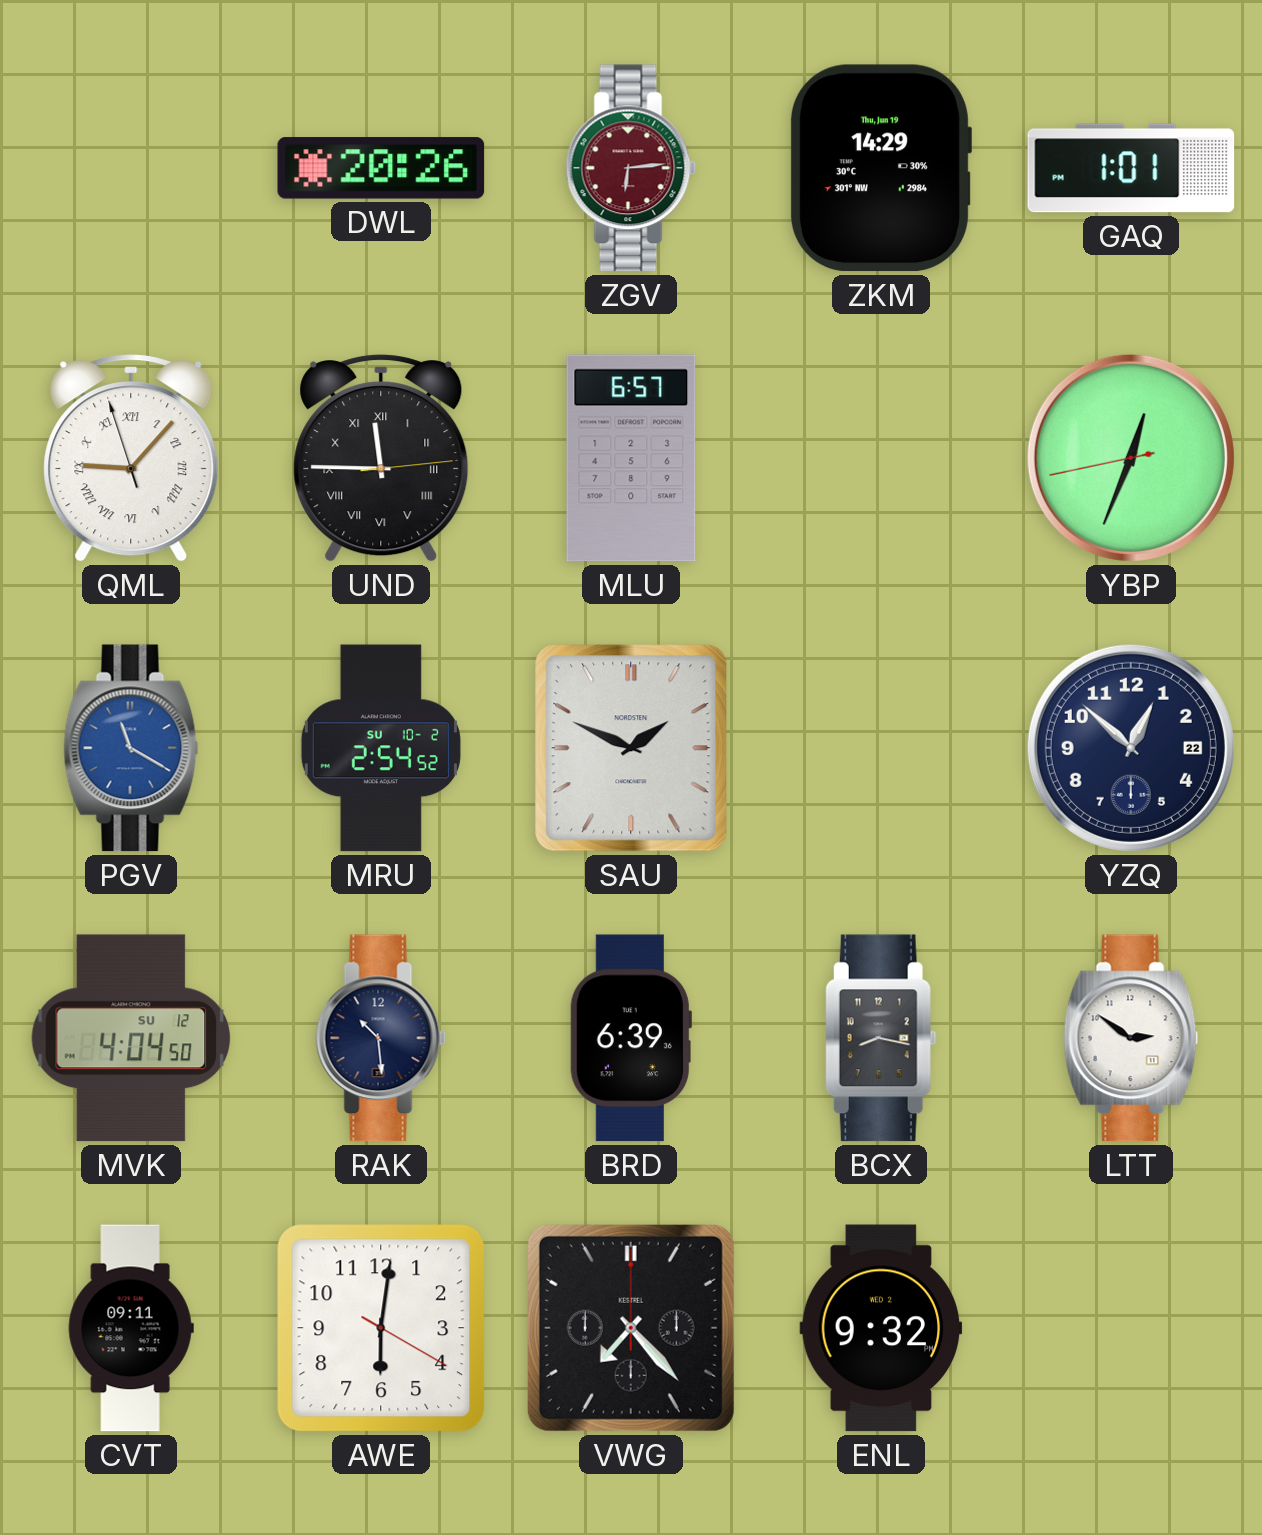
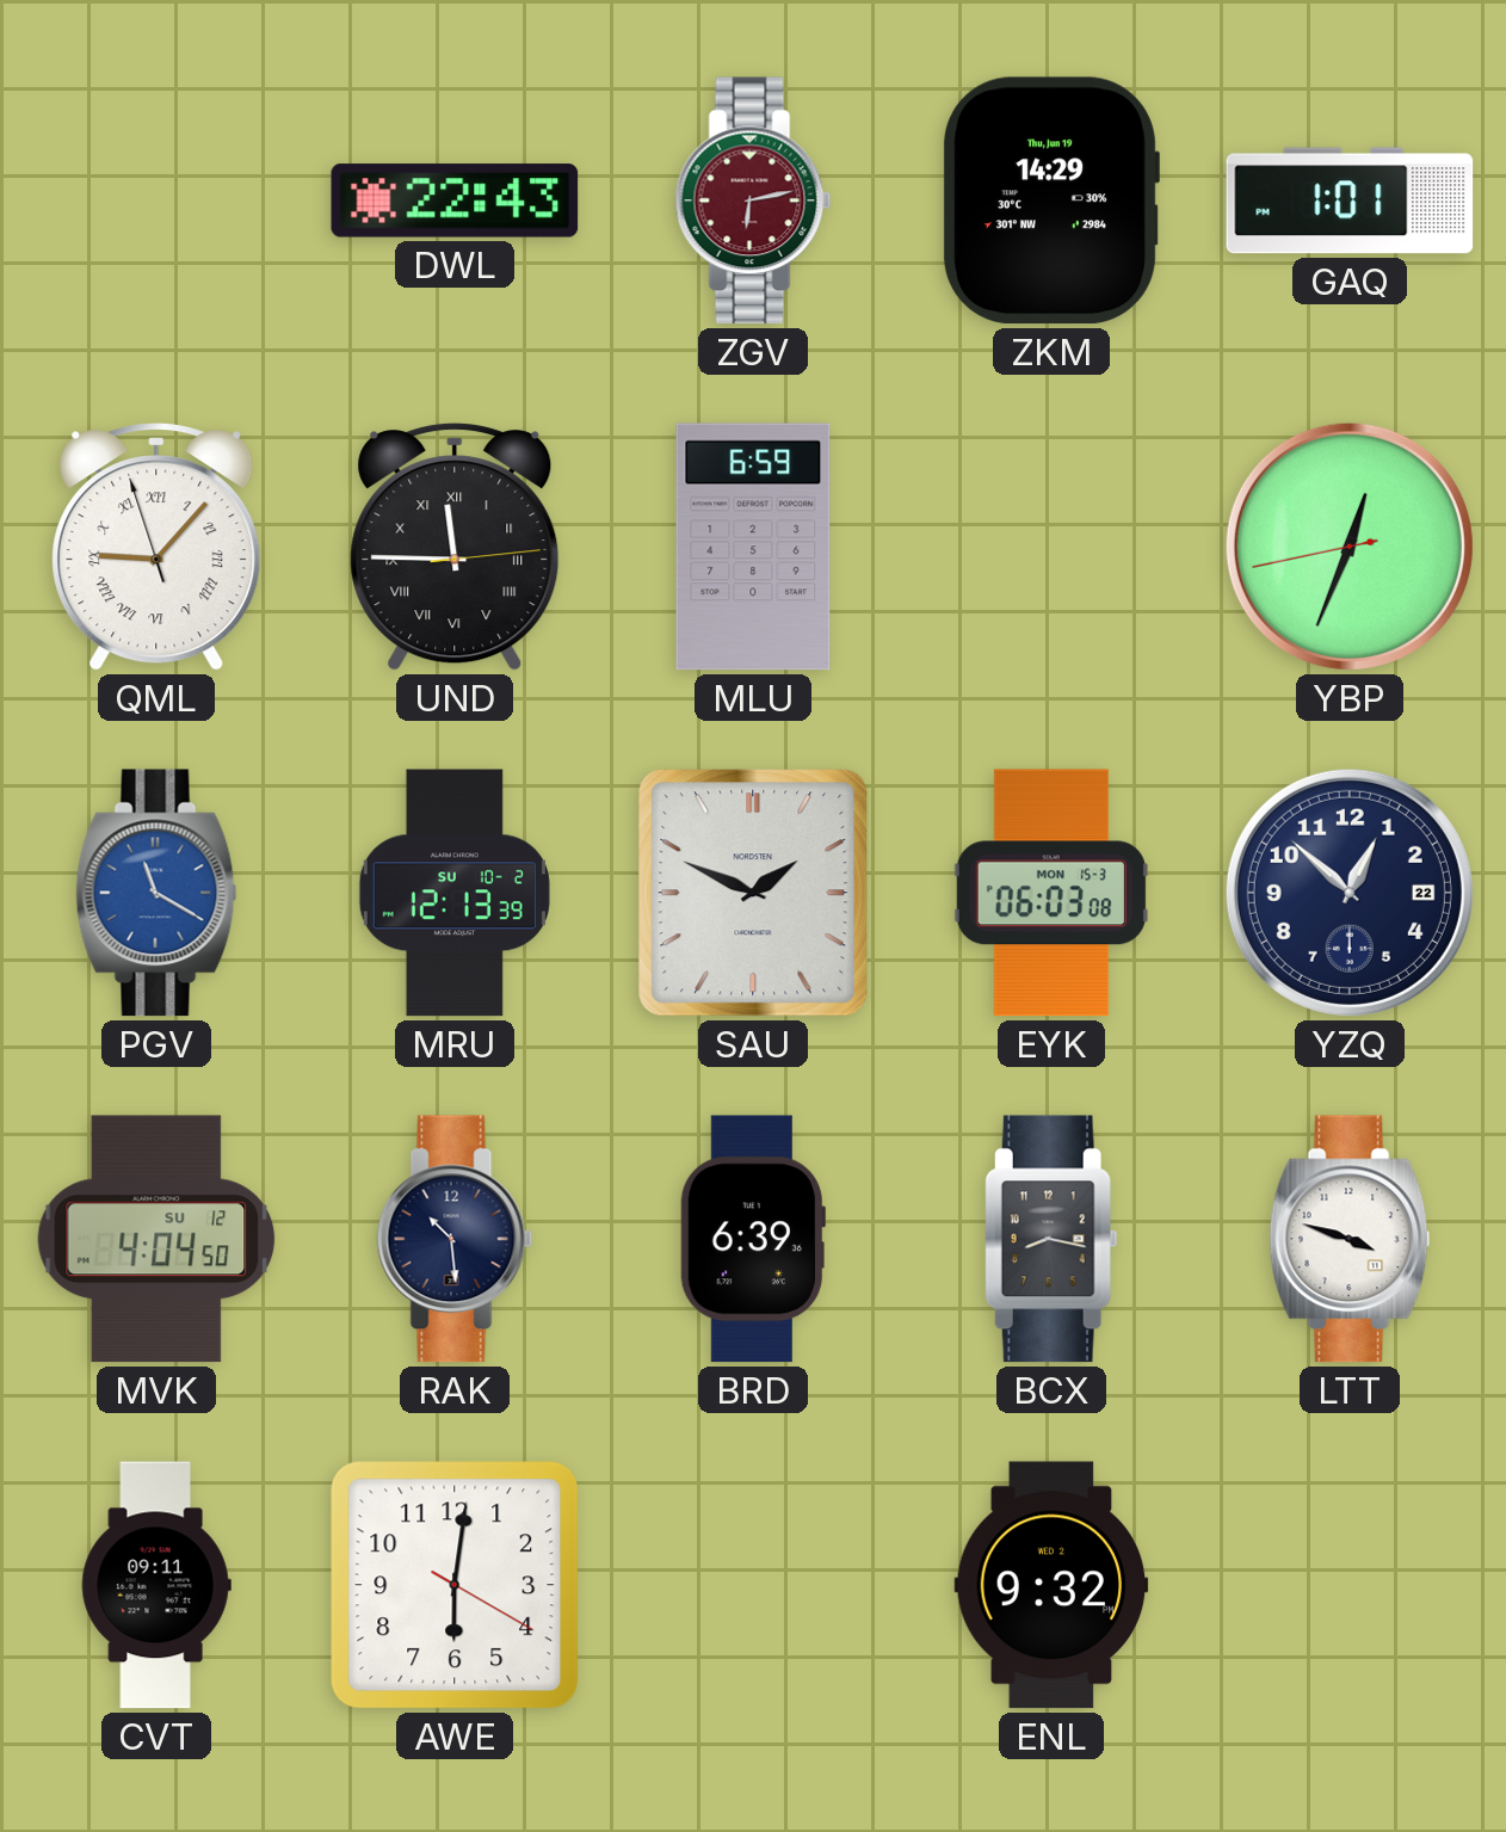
DWL: 20:26 -> 22:43 (455, 201)
ZGV: 6:14 -> 6:13 (753, 201)
MLU: 6:57 -> 6:59 (753, 547)
MRU: 2:54 -> 12:13 (455, 893)
EYK: none -> 06:03 (1051, 893)
LTT: 2:51 -> 3:48 (1350, 1239)
VWG: 7:23 -> none (631, 1328)
